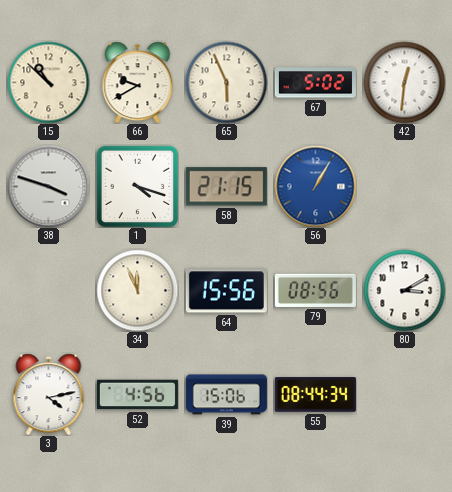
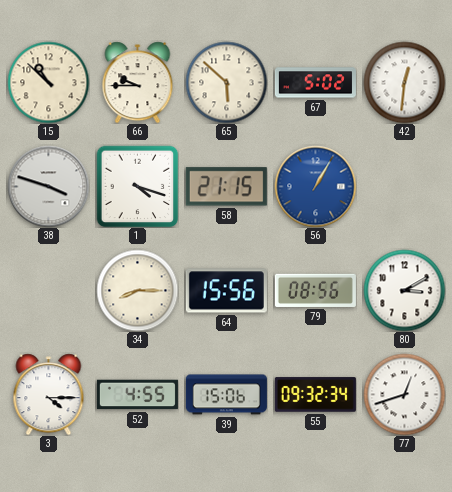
66: 9:40 -> 9:45 (138, 82)
65: 5:56 -> 5:52 (226, 82)
34: 11:56 -> 8:15 (137, 290)
3: 4:13 -> 4:15 (49, 394)
52: 4:56 -> 4:55 (137, 395)
55: 08:44 -> 09:32 (315, 395)
77: none -> 12:42 (404, 394)
